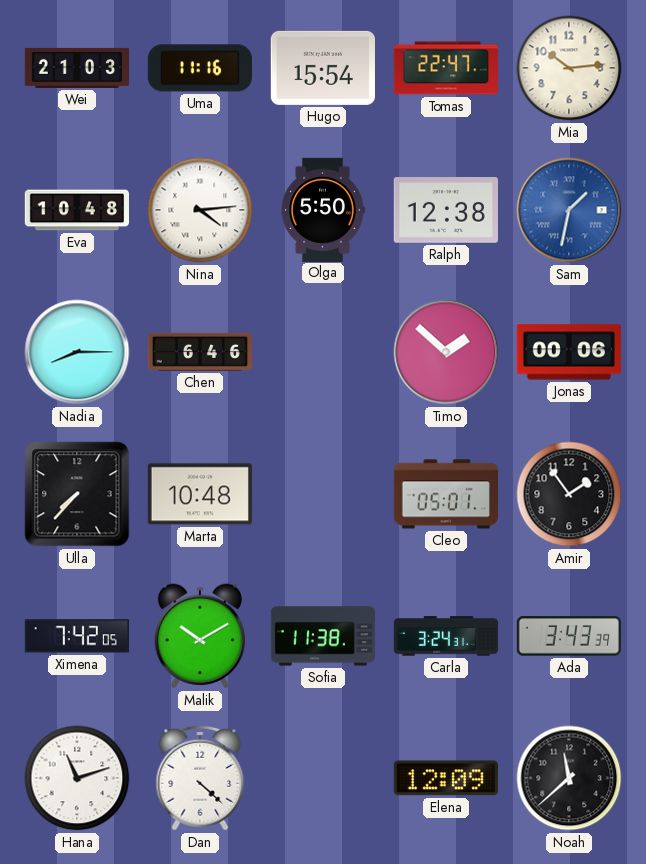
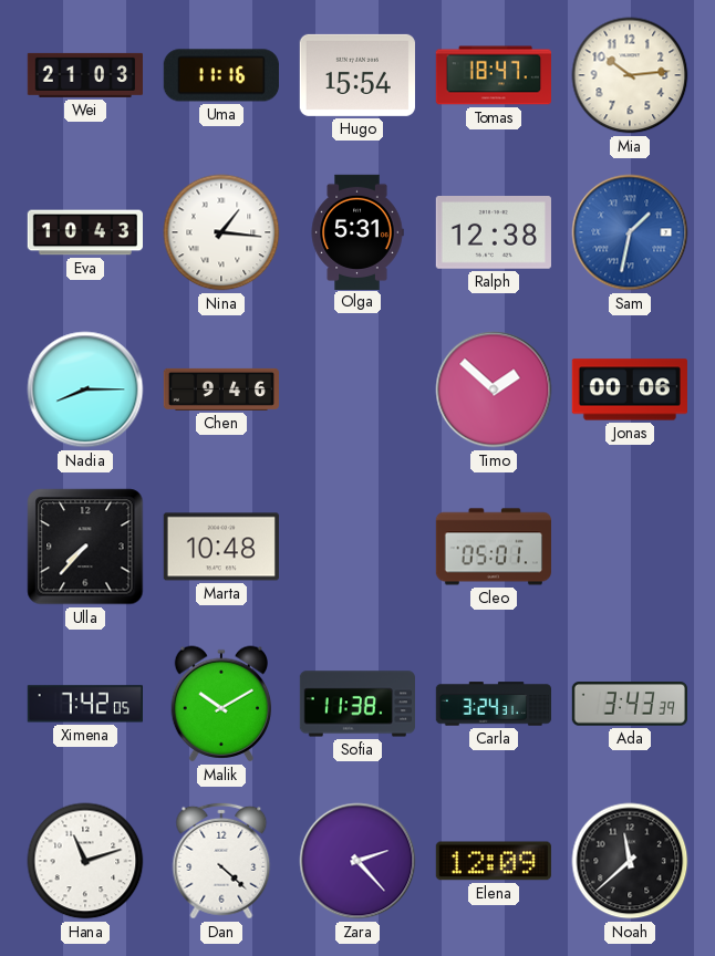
Tomas: 22:47 -> 18:47 (494, 75)
Eva: 10:48 -> 10:43 (84, 232)
Nina: 4:14 -> 1:16 (221, 232)
Olga: 5:50 -> 5:31 (357, 231)
Chen: 6:46 -> 9:46 (220, 389)
Amir: 1:54 -> none (569, 494)
Zara: none -> 2:23 (357, 861)
